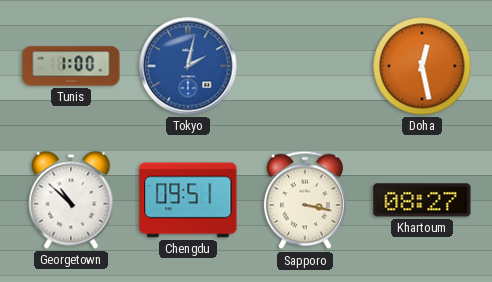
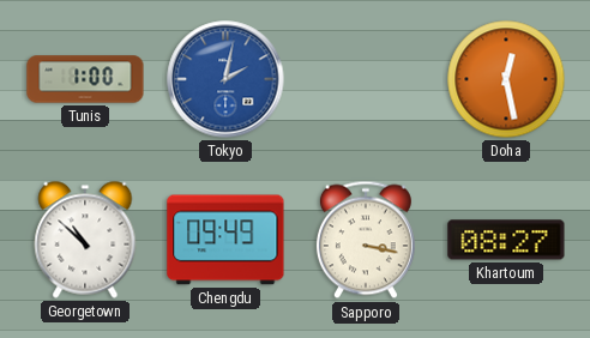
Chengdu: 09:51 -> 09:49 (225, 240)
